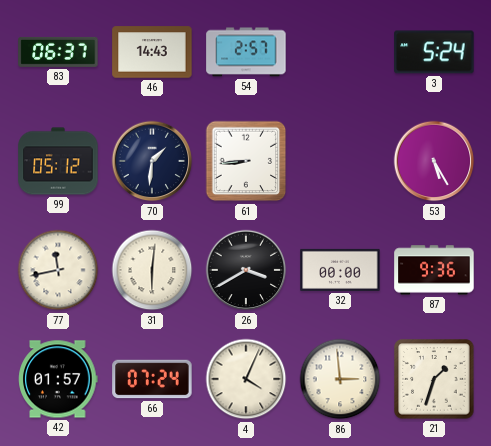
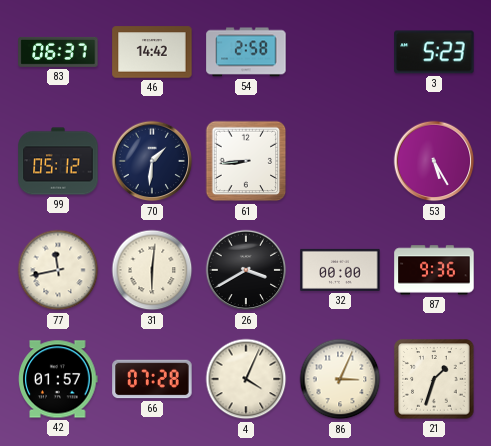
46: 14:43 -> 14:42 (152, 52)
54: 2:57 -> 2:58 (246, 52)
3: 5:24 -> 5:23 (434, 52)
66: 07:24 -> 07:28 (152, 379)
86: 2:59 -> 3:04 (340, 379)
